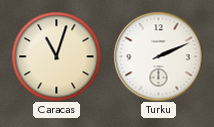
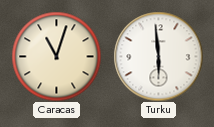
Turku: 2:11 -> 5:59 (158, 56)
